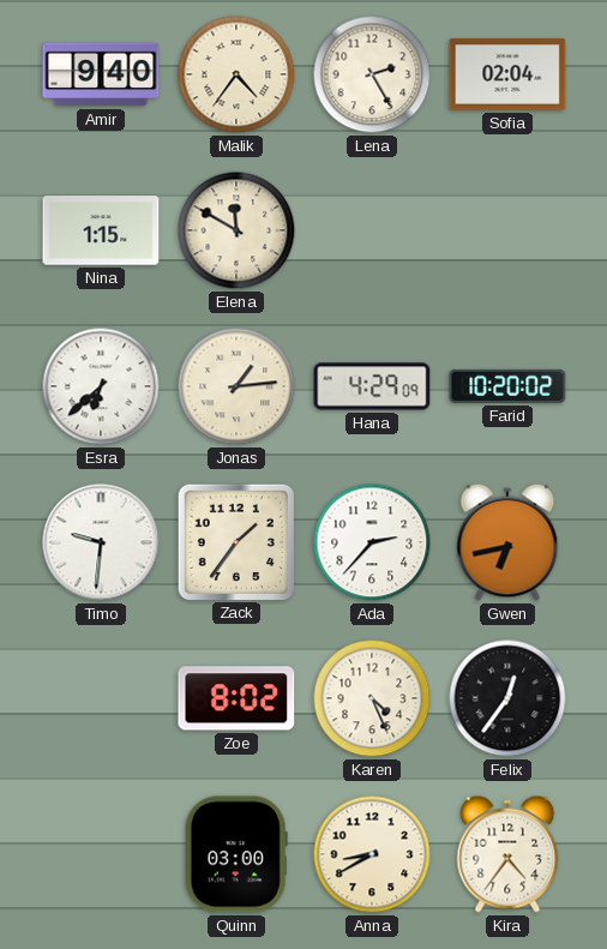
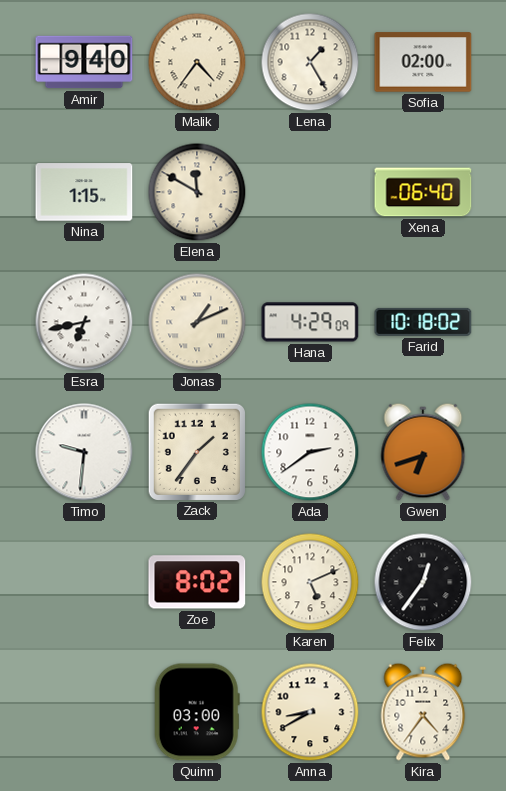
Lena: 2:25 -> 1:25 (310, 62)
Sofia: 02:04 -> 02:00 (423, 62)
Xena: none -> 06:40 (423, 192)
Esra: 6:38 -> 6:43 (84, 322)
Jonas: 1:14 -> 1:11 (197, 322)
Farid: 10:20 -> 10:18 (423, 322)
Ada: 2:37 -> 2:39 (310, 452)
Gwen: 6:43 -> 6:42 (423, 452)
Karen: 4:26 -> 5:11 (310, 582)
